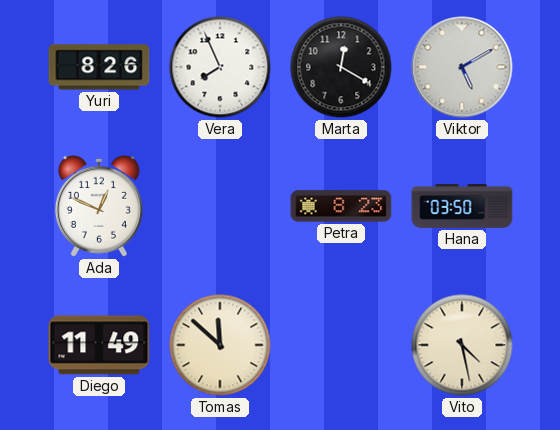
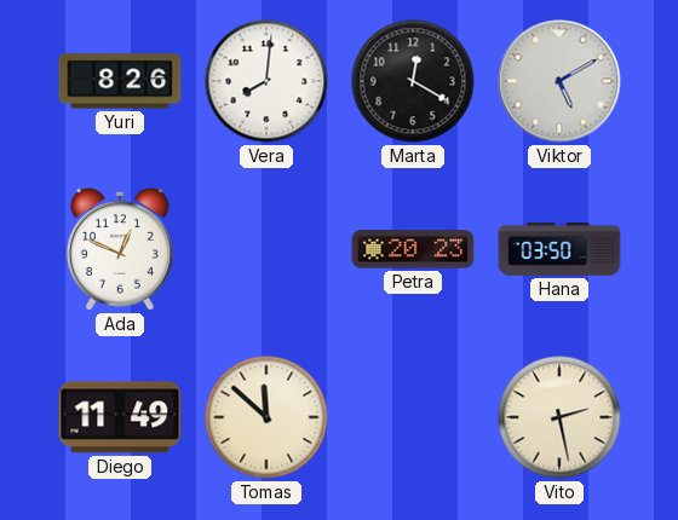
Vera: 7:56 -> 8:01 (266, 81)
Petra: 8:23 -> 20:23 (413, 249)
Vito: 4:28 -> 2:28 (559, 417)
